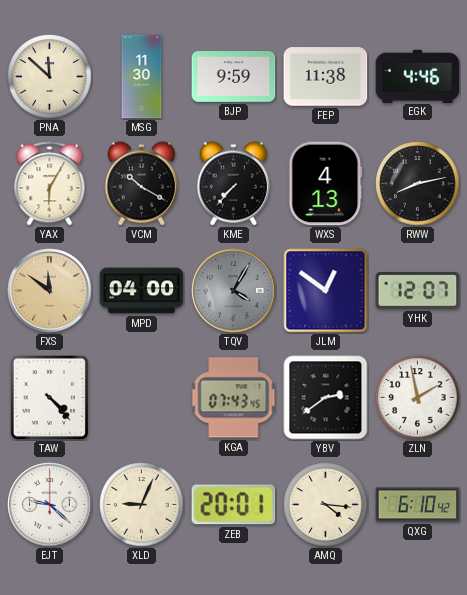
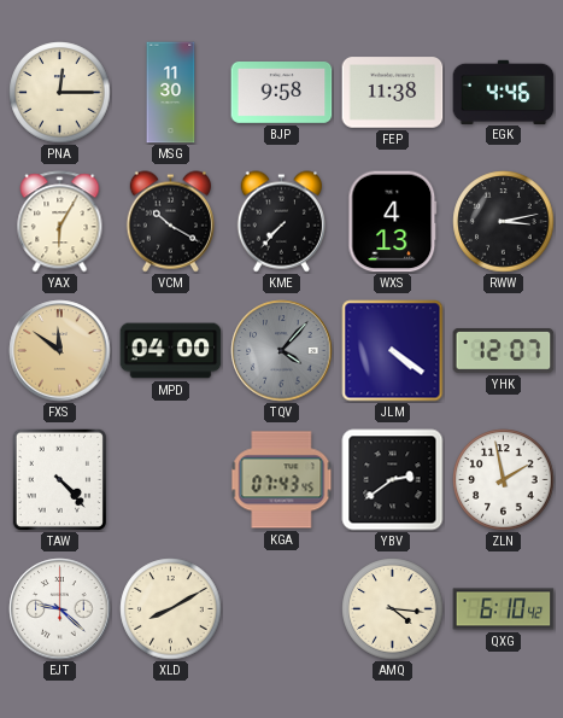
PNA: 11:52 -> 12:15 (60, 93)
BJP: 9:59 -> 9:58 (282, 93)
RWW: 8:13 -> 3:13 (504, 222)
TQV: 4:05 -> 4:07 (282, 351)
JLM: 12:51 -> 4:21 (393, 351)
XLD: 9:04 -> 8:10 (171, 609)
ZEB: 20:01 -> none (234, 505)
